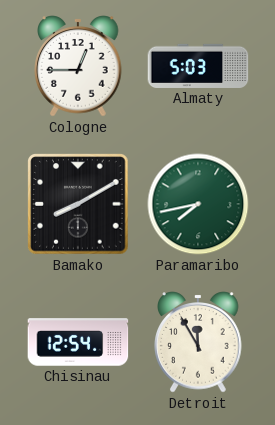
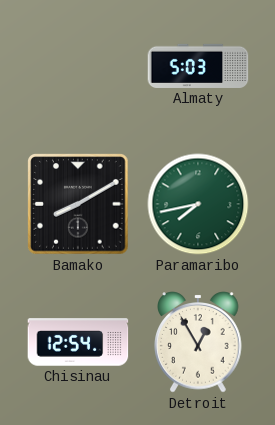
Cologne: 12:45 -> none (78, 66)
Detroit: 11:55 -> 12:55 (198, 342)
